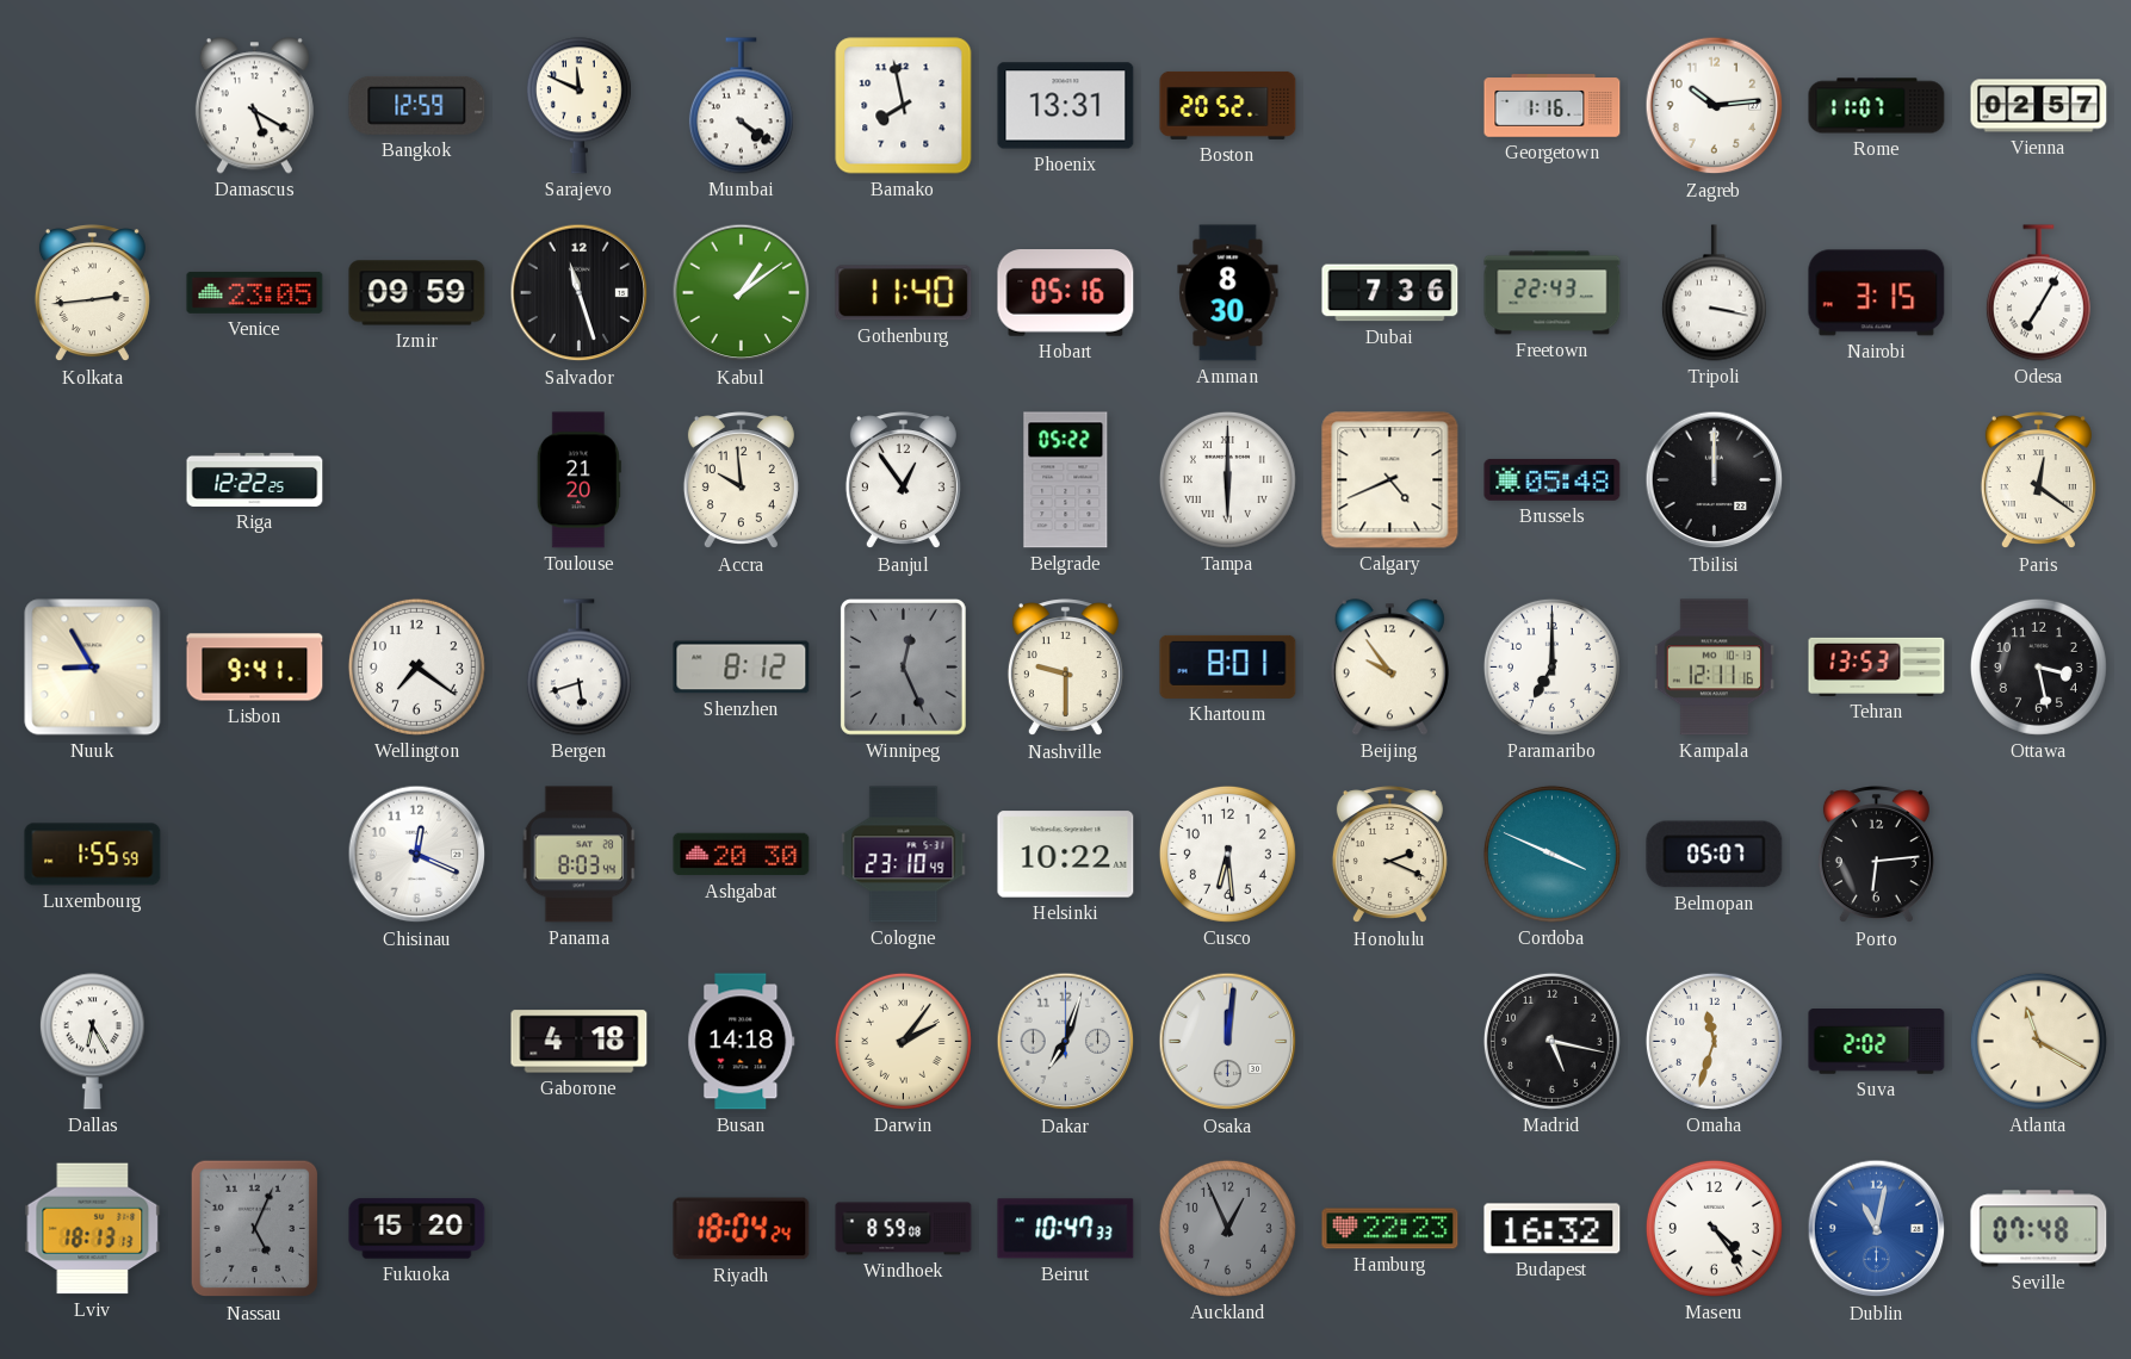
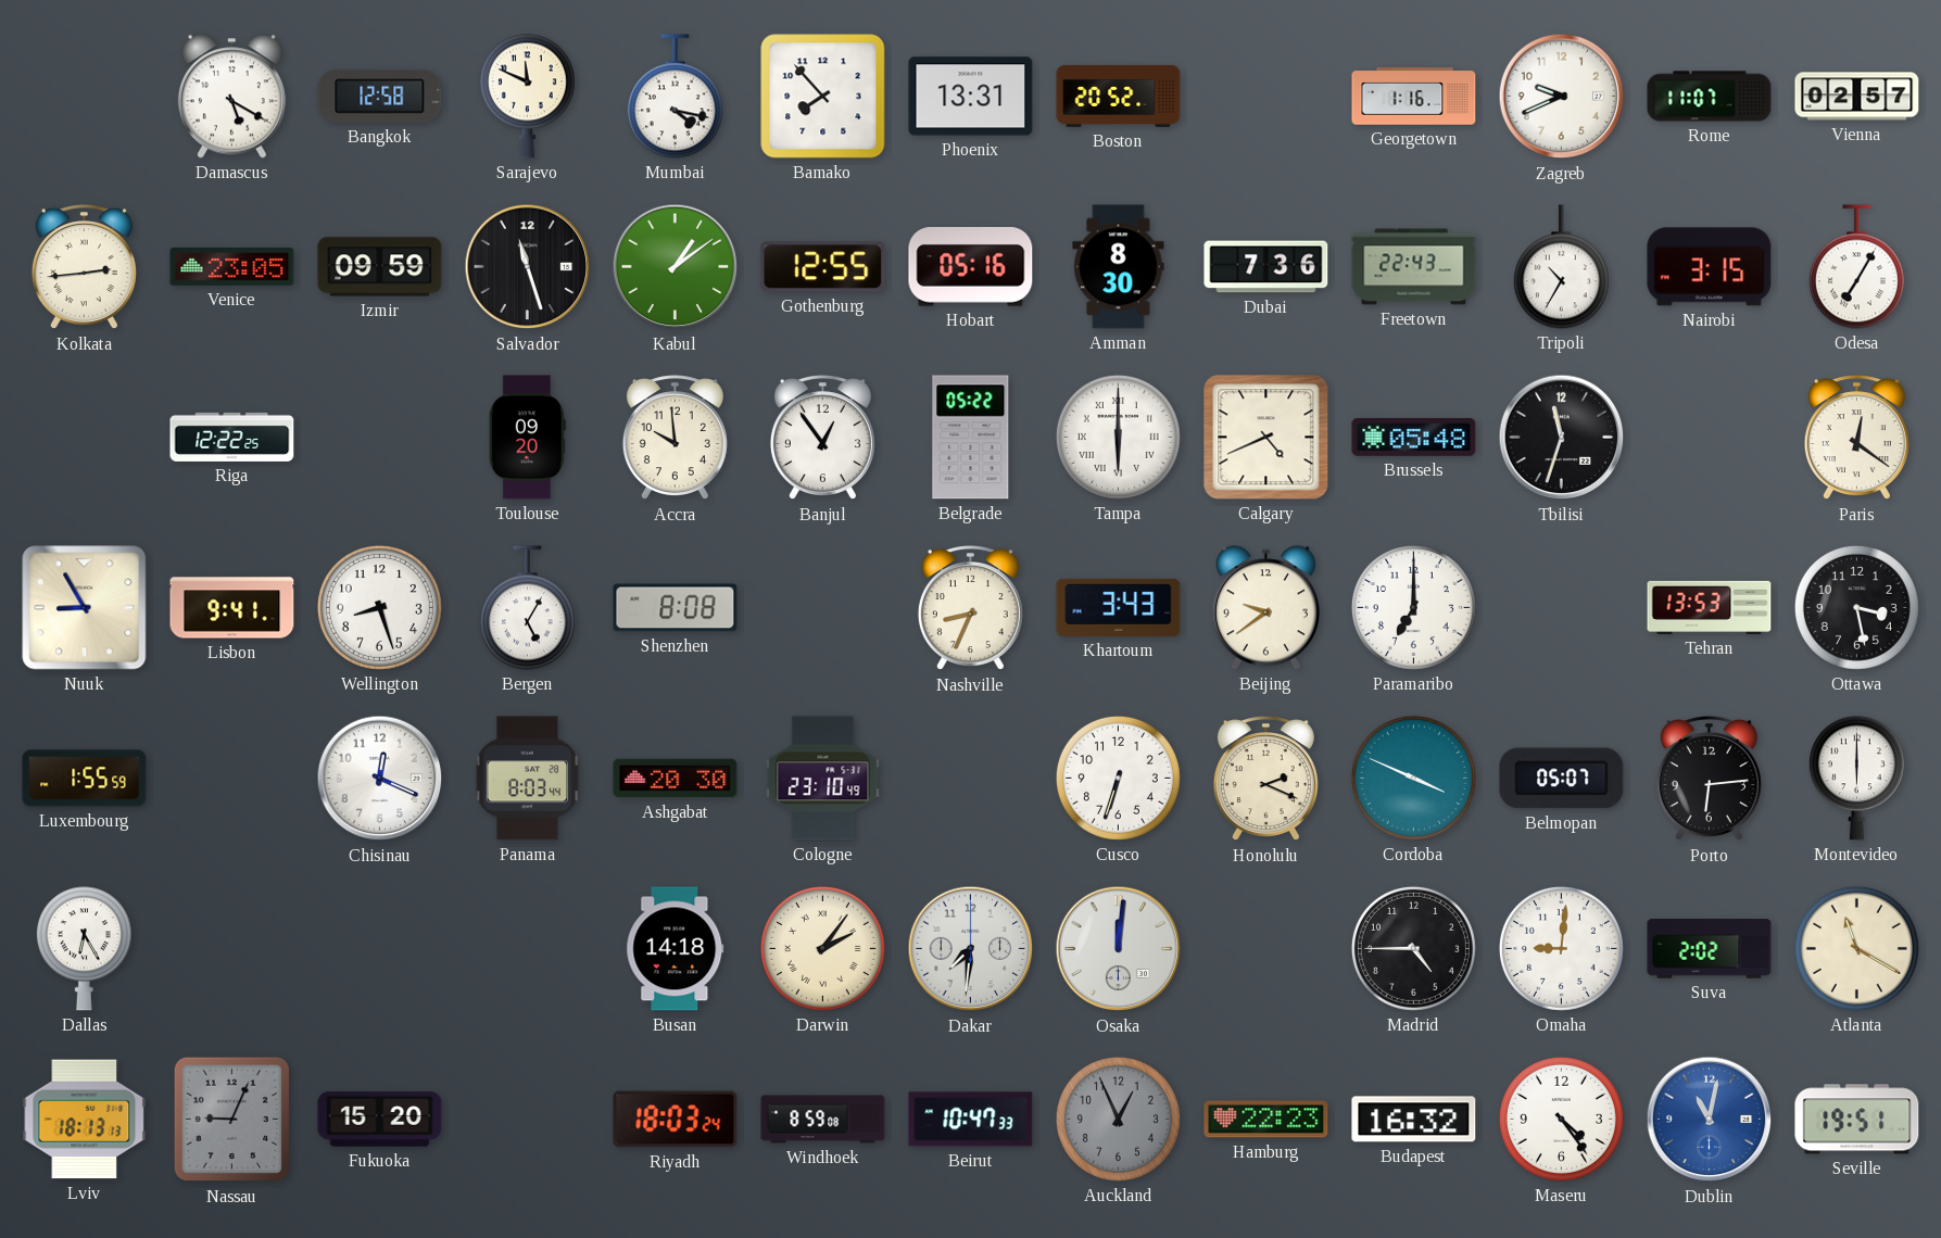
Bangkok: 12:59 -> 12:58 (380, 96)
Mumbai: 4:21 -> 4:17 (675, 97)
Bamako: 7:58 -> 7:53 (823, 97)
Zagreb: 10:14 -> 9:41 (1562, 97)
Gothenburg: 11:40 -> 12:55 (823, 267)
Tripoli: 3:17 -> 10:35 (1561, 267)
Toulouse: 21:20 -> 09:20 (527, 438)
Tbilisi: 12:00 -> 11:33 (1562, 438)
Wellington: 7:21 -> 8:27 (379, 607)
Bergen: 5:42 -> 5:05 (527, 608)
Shenzhen: 8:12 -> 8:08 (676, 608)
Winnipeg: 12:26 -> none (903, 666)
Nashville: 9:30 -> 8:34 (970, 608)
Khartoum: 8:01 -> 3:43 (1119, 607)
Beijing: 9:54 -> 9:39 (1265, 608)
Kampala: 12:11 -> none (1714, 668)
Helsinki: 10:22 -> none (1066, 855)
Cusco: 6:29 -> 6:33 (1118, 778)
Montevideo: none -> 6:00 (1856, 779)
Gaborone: 4:18 -> none (580, 1042)
Dakar: 7:03 -> 7:31 (971, 949)
Madrid: 5:17 -> 4:45 (1413, 948)
Omaha: 11:33 -> 9:01 (1561, 948)
Nassau: 5:04 -> 9:04 (232, 1120)
Riyadh: 18:04 -> 18:03 (676, 1120)
Seville: 07:48 -> 19:51 (1857, 1120)
